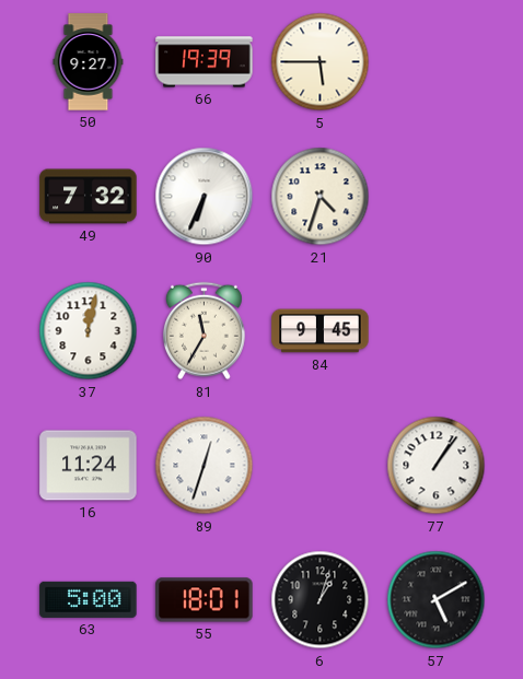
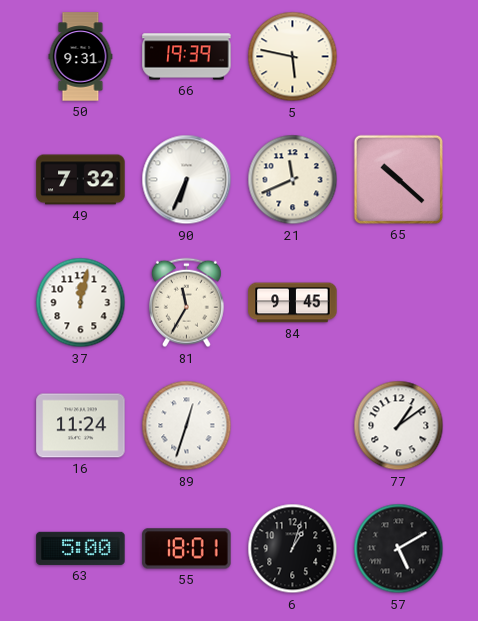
50: 9:27 -> 9:31 (81, 57)
5: 5:45 -> 5:47 (293, 57)
21: 4:33 -> 11:41 (293, 180)
65: none -> 10:22 (398, 179)
77: 1:06 -> 1:09 (399, 426)
